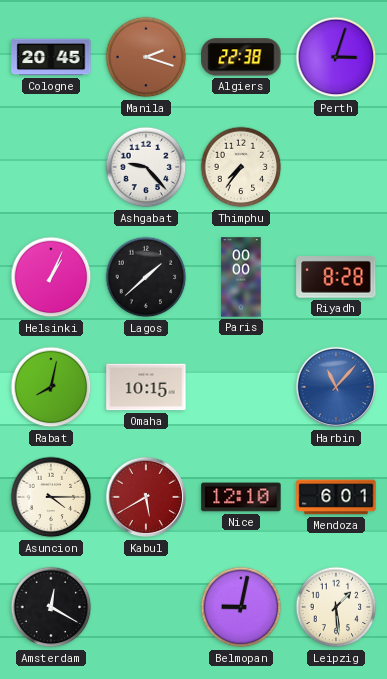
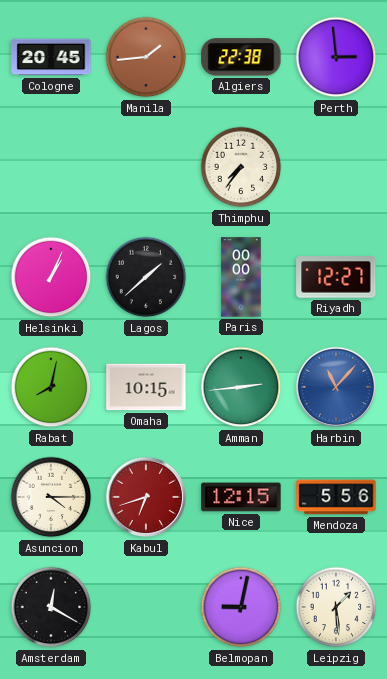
Manila: 2:18 -> 1:44 (146, 57)
Perth: 3:03 -> 2:59 (336, 57)
Ashgabat: 9:23 -> none (146, 167)
Riyadh: 8:28 -> 12:27 (336, 277)
Amman: none -> 2:44 (241, 387)
Kabul: 5:40 -> 6:42 (146, 497)
Nice: 12:10 -> 12:15 (241, 497)
Mendoza: 6:01 -> 5:56 (336, 497)
